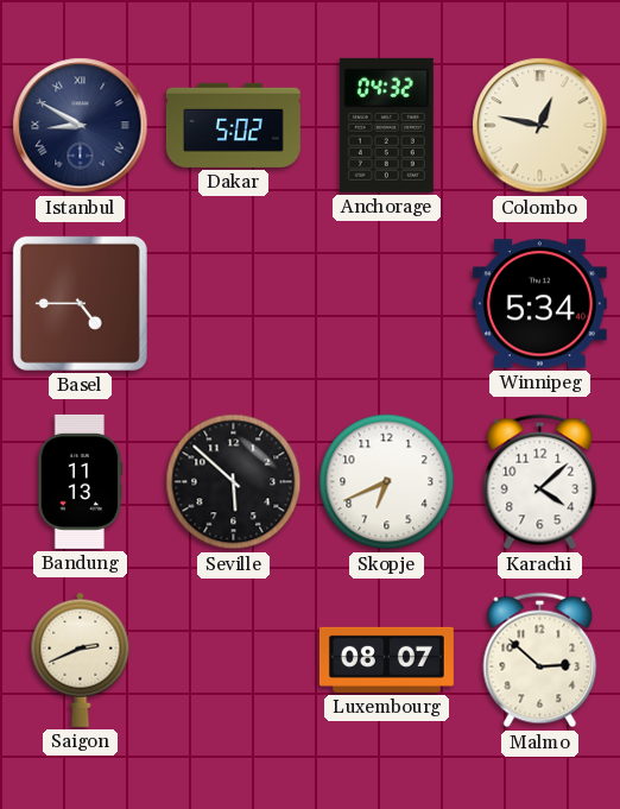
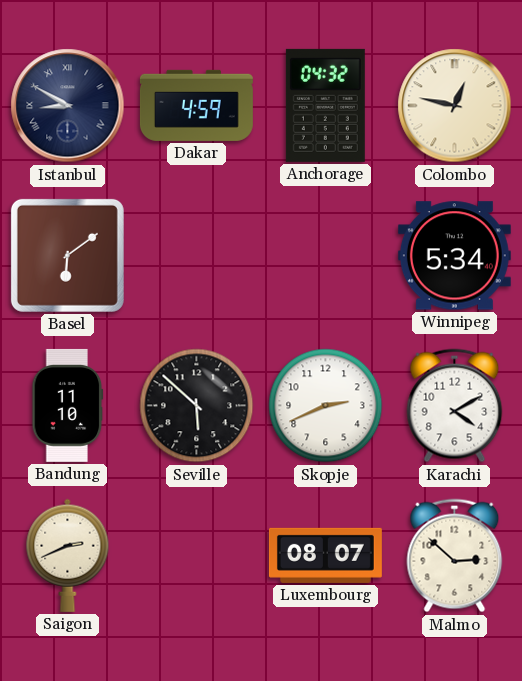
Dakar: 5:02 -> 4:59 (196, 105)
Basel: 4:45 -> 6:09 (67, 255)
Bandung: 11:13 -> 11:10 (68, 405)
Skopje: 6:41 -> 2:41 (326, 406)
Karachi: 4:08 -> 4:10 (455, 406)
